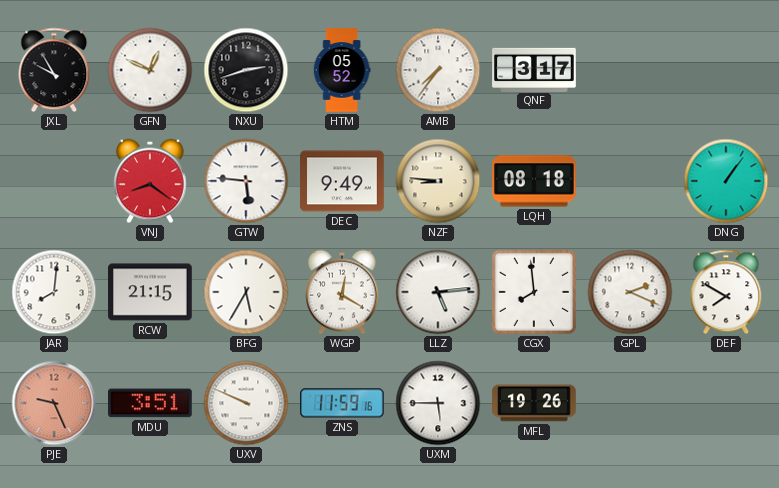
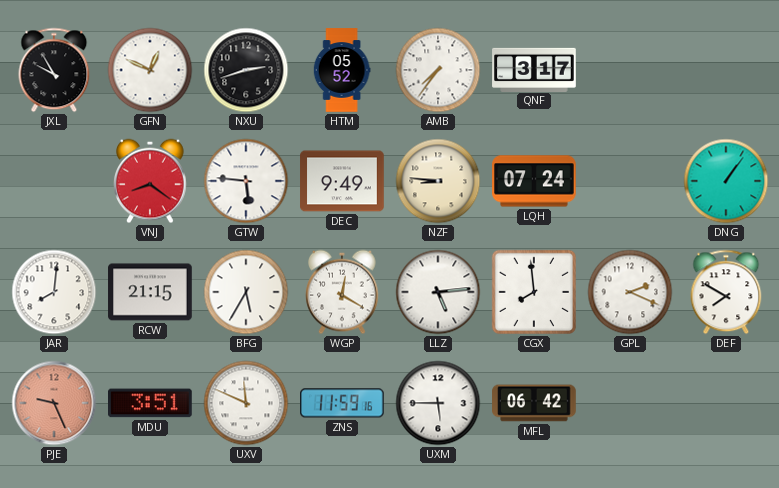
LQH: 08:18 -> 07:24 (534, 181)
UXV: 9:49 -> 11:49 (246, 403)
MFL: 19:26 -> 06:42 (534, 403)
